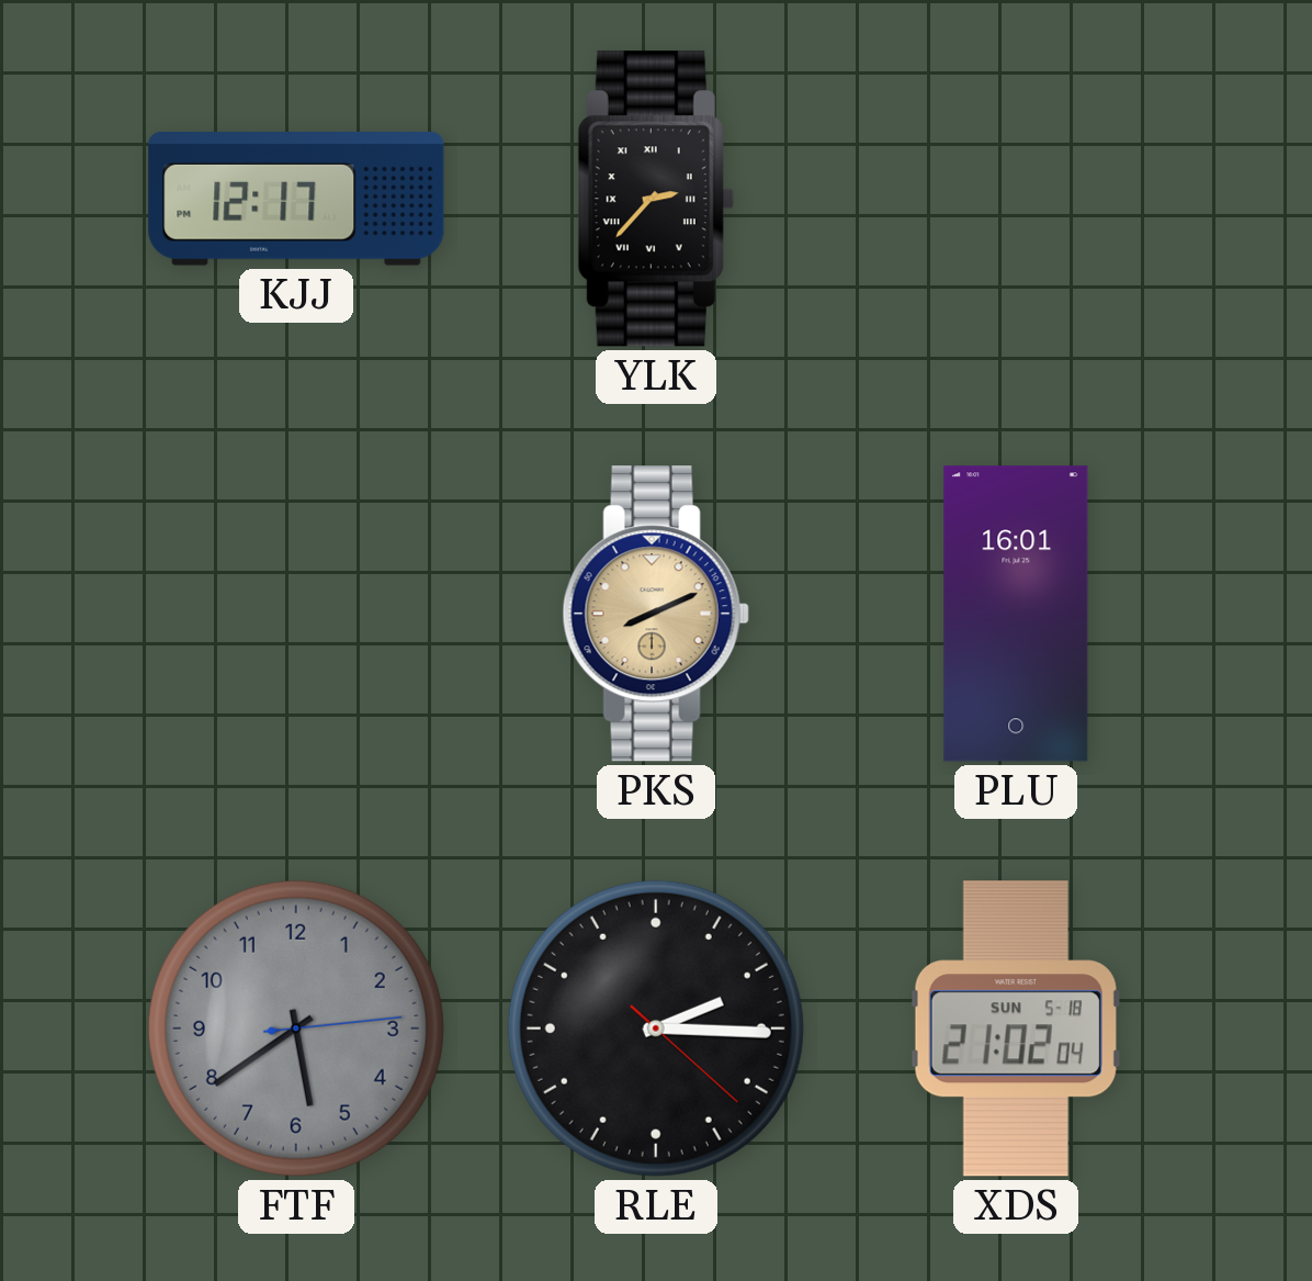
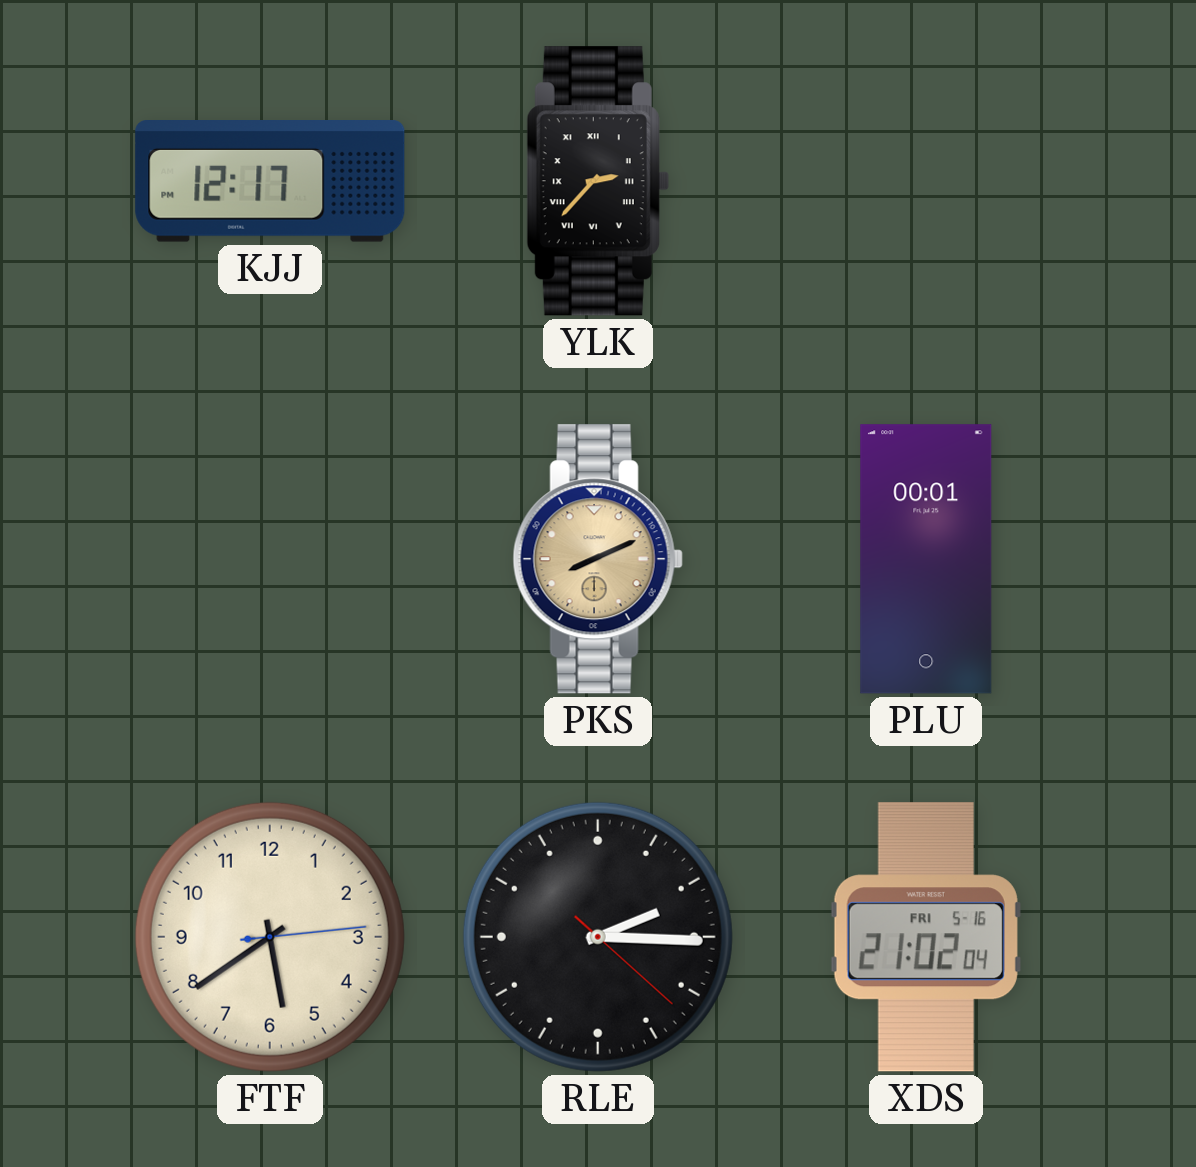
PLU: 16:01 -> 00:01 (926, 559)
FTF dial: grey -> cream (270, 937)
XDS date: SUN 5-18 -> FRI 5-16 (926, 937)
